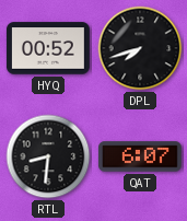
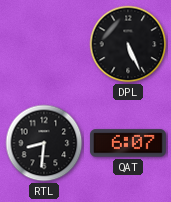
HYQ: 00:52 -> none (48, 48)
DPL: 7:42 -> 5:26 (128, 44)
